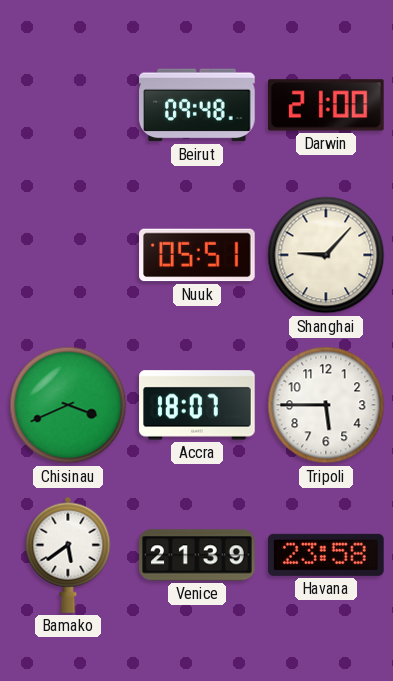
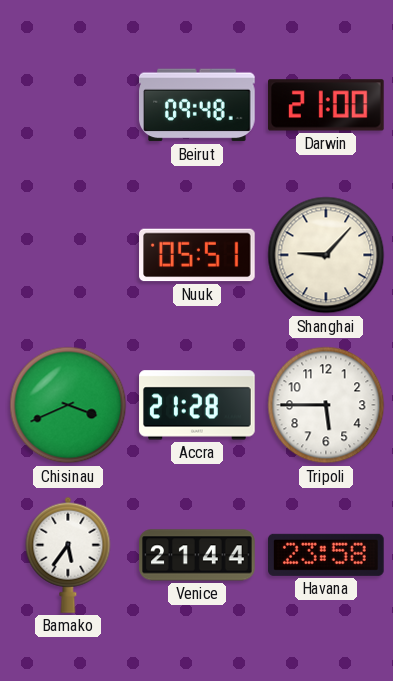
Accra: 18:07 -> 21:28 (197, 405)
Bamako: 5:39 -> 5:36 (68, 555)
Venice: 21:39 -> 21:44 (197, 555)
